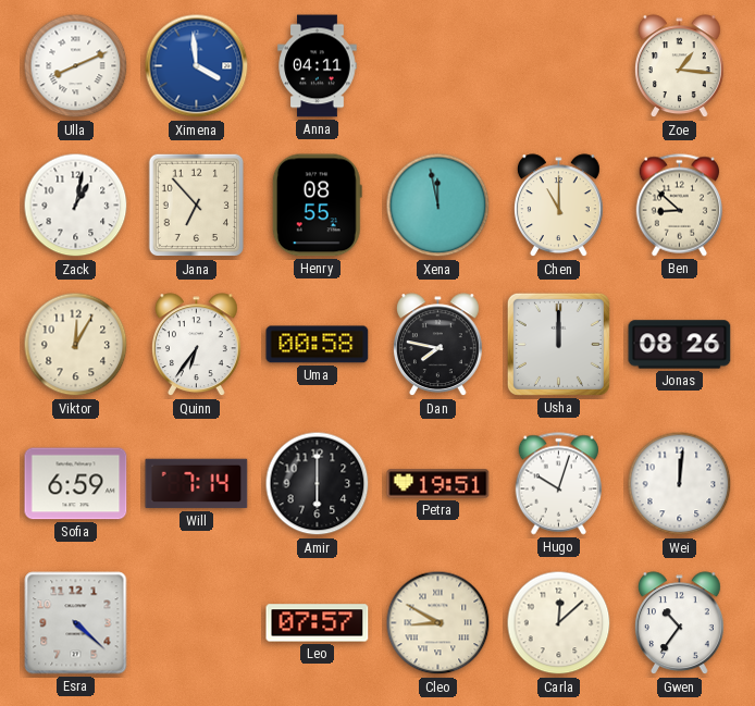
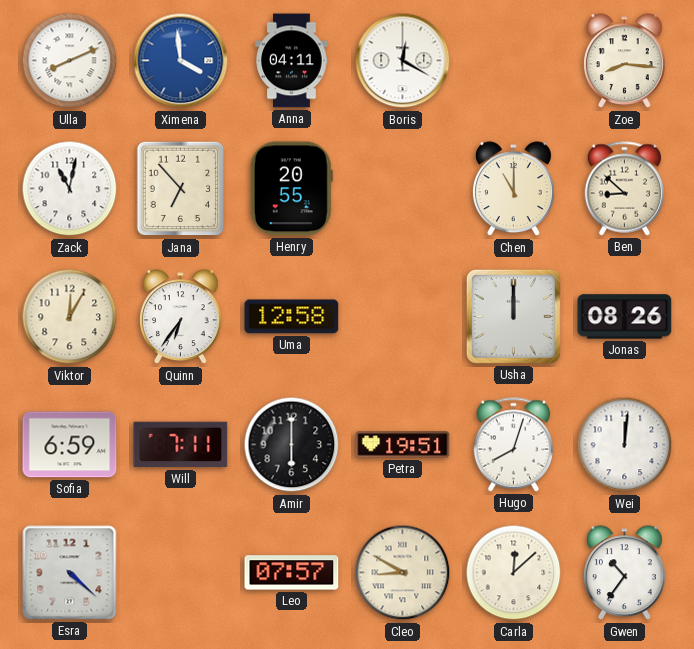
Boris: none -> 12:20 (403, 61)
Zoe: 1:16 -> 8:16 (624, 61)
Zack: 1:02 -> 11:02 (70, 189)
Henry: 08:55 -> 20:55 (291, 189)
Xena: 11:58 -> none (438, 206)
Uma: 00:58 -> 12:58 (292, 317)
Dan: 7:47 -> none (437, 345)
Will: 7:14 -> 7:11 (181, 445)
Hugo: 10:03 -> 8:03 (513, 445)
